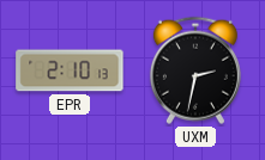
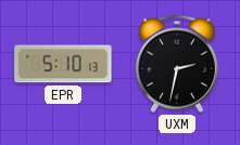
EPR: 2:10 -> 5:10 (63, 64)
